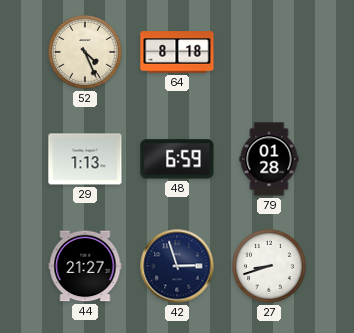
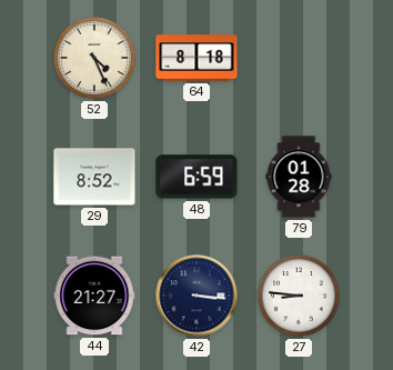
29: 1:13 -> 8:52 (94, 177)
42: 2:57 -> 3:16 (196, 296)
27: 8:42 -> 8:46 (299, 296)
